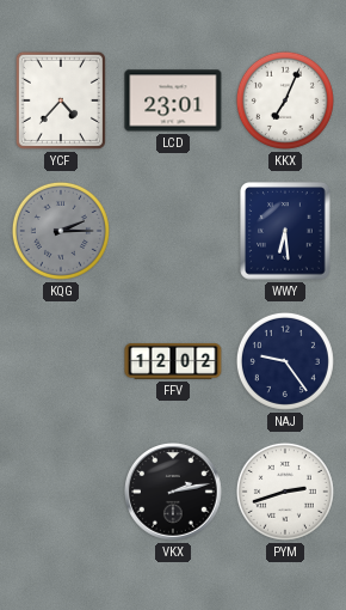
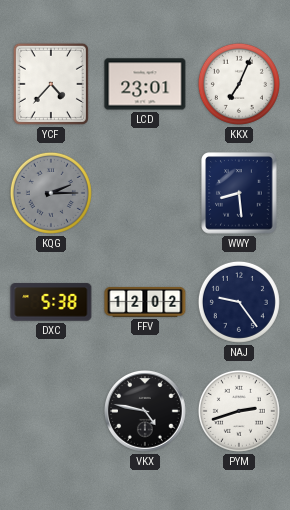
WWY: 6:29 -> 8:29 (239, 193)
DXC: none -> 5:38 (51, 302)
VKX: 2:13 -> 4:47 (146, 412)
